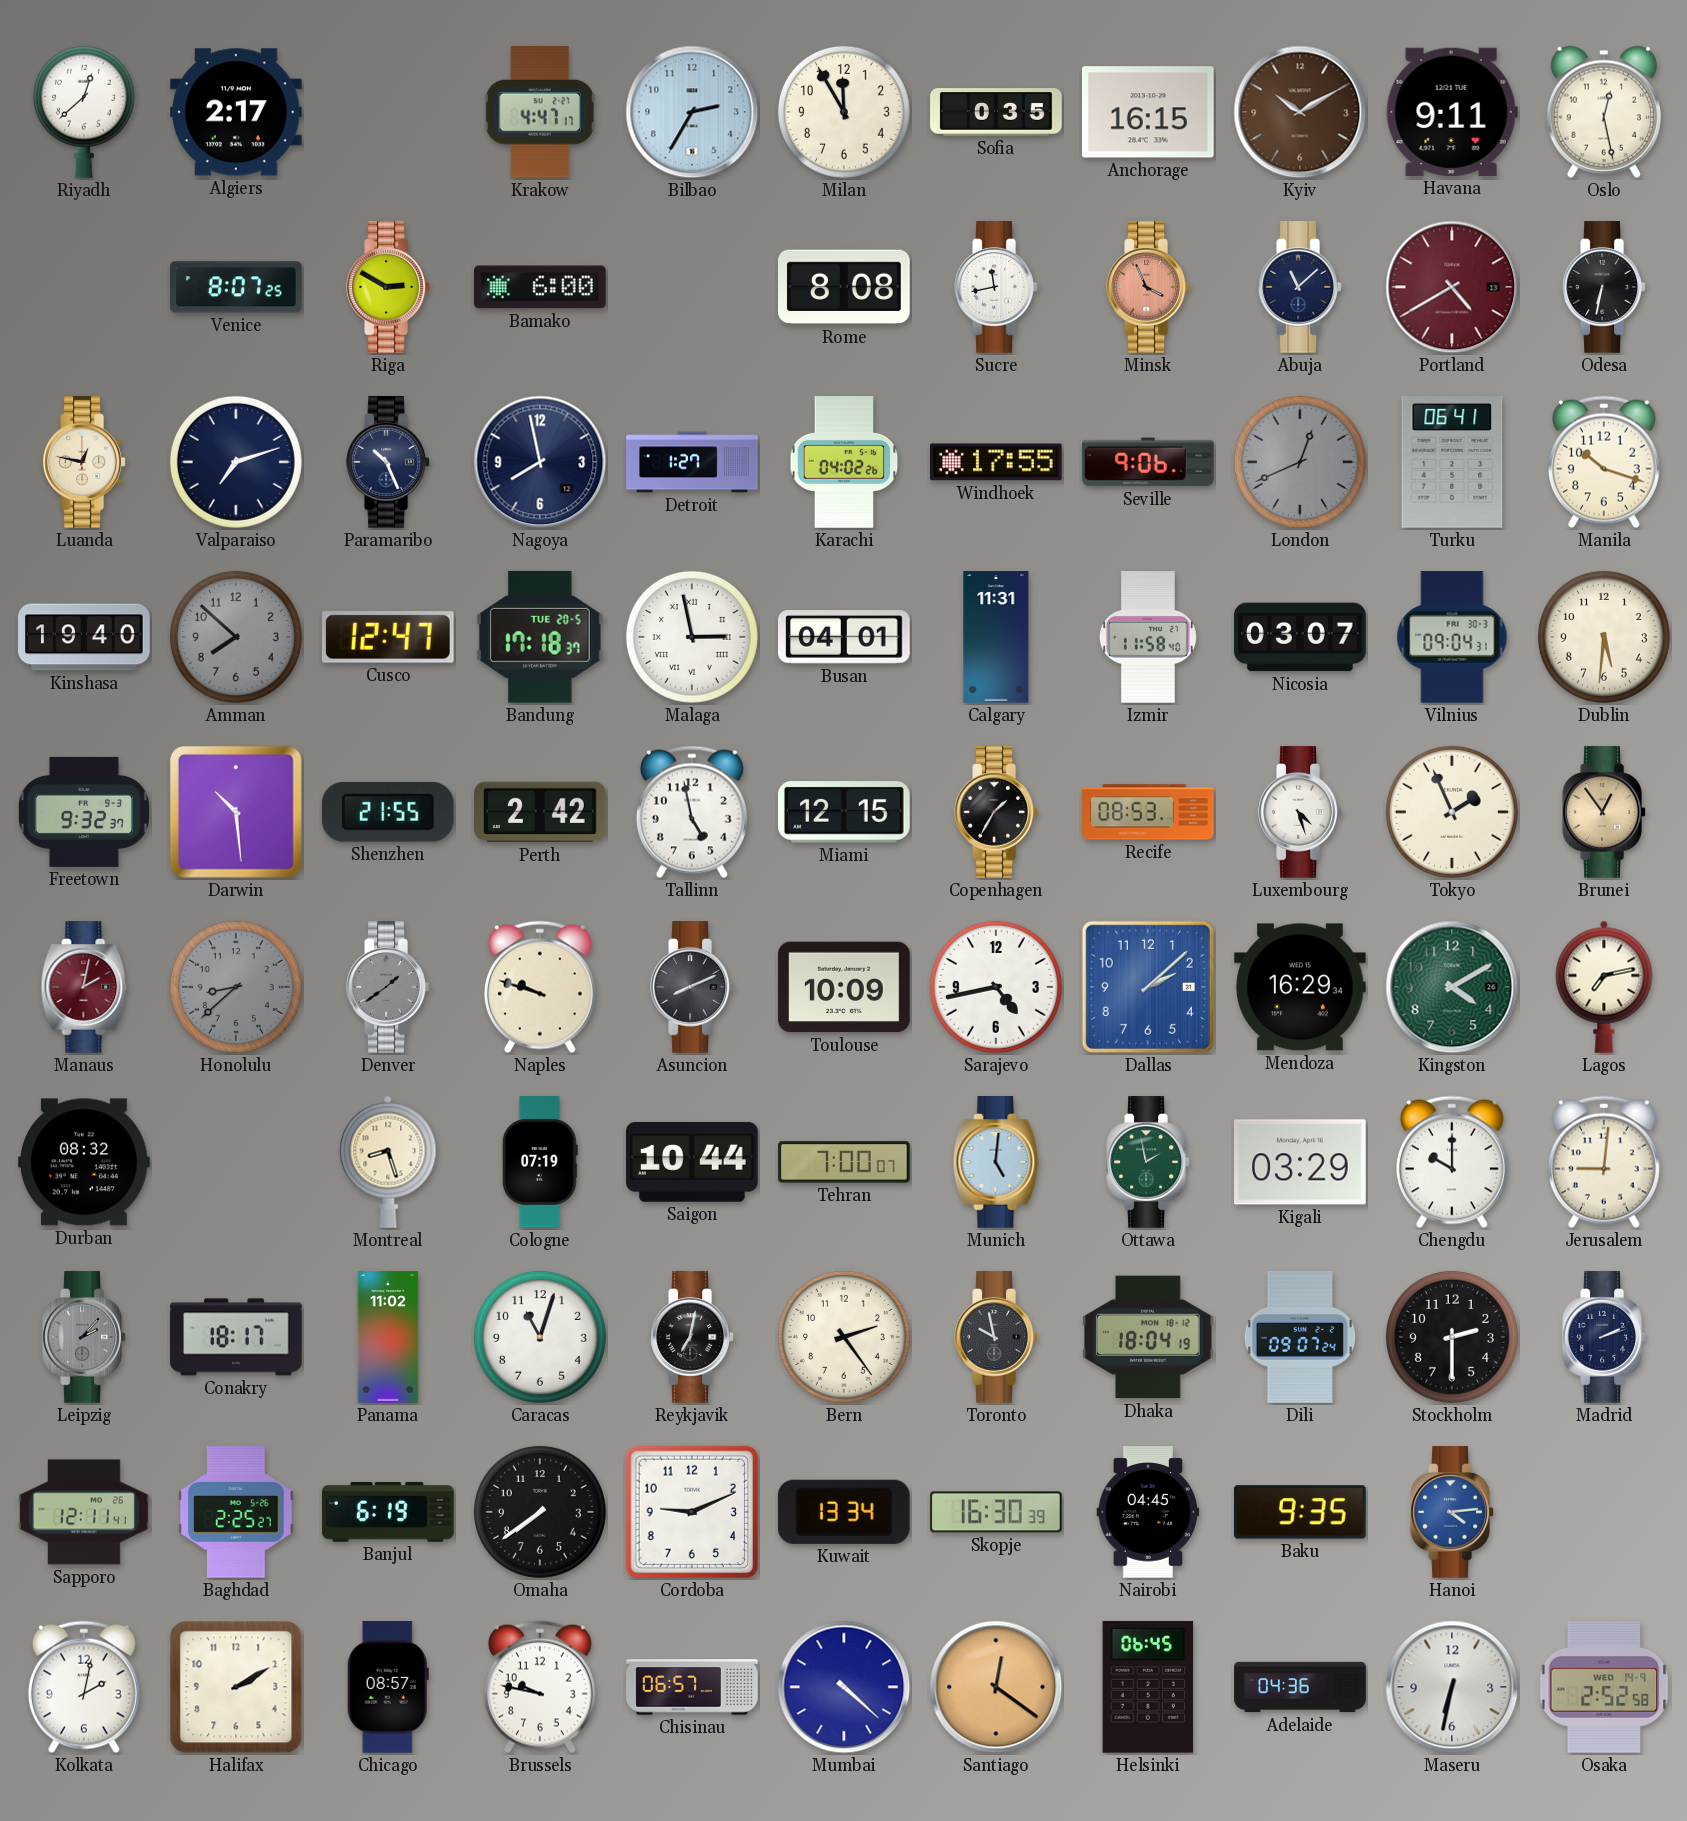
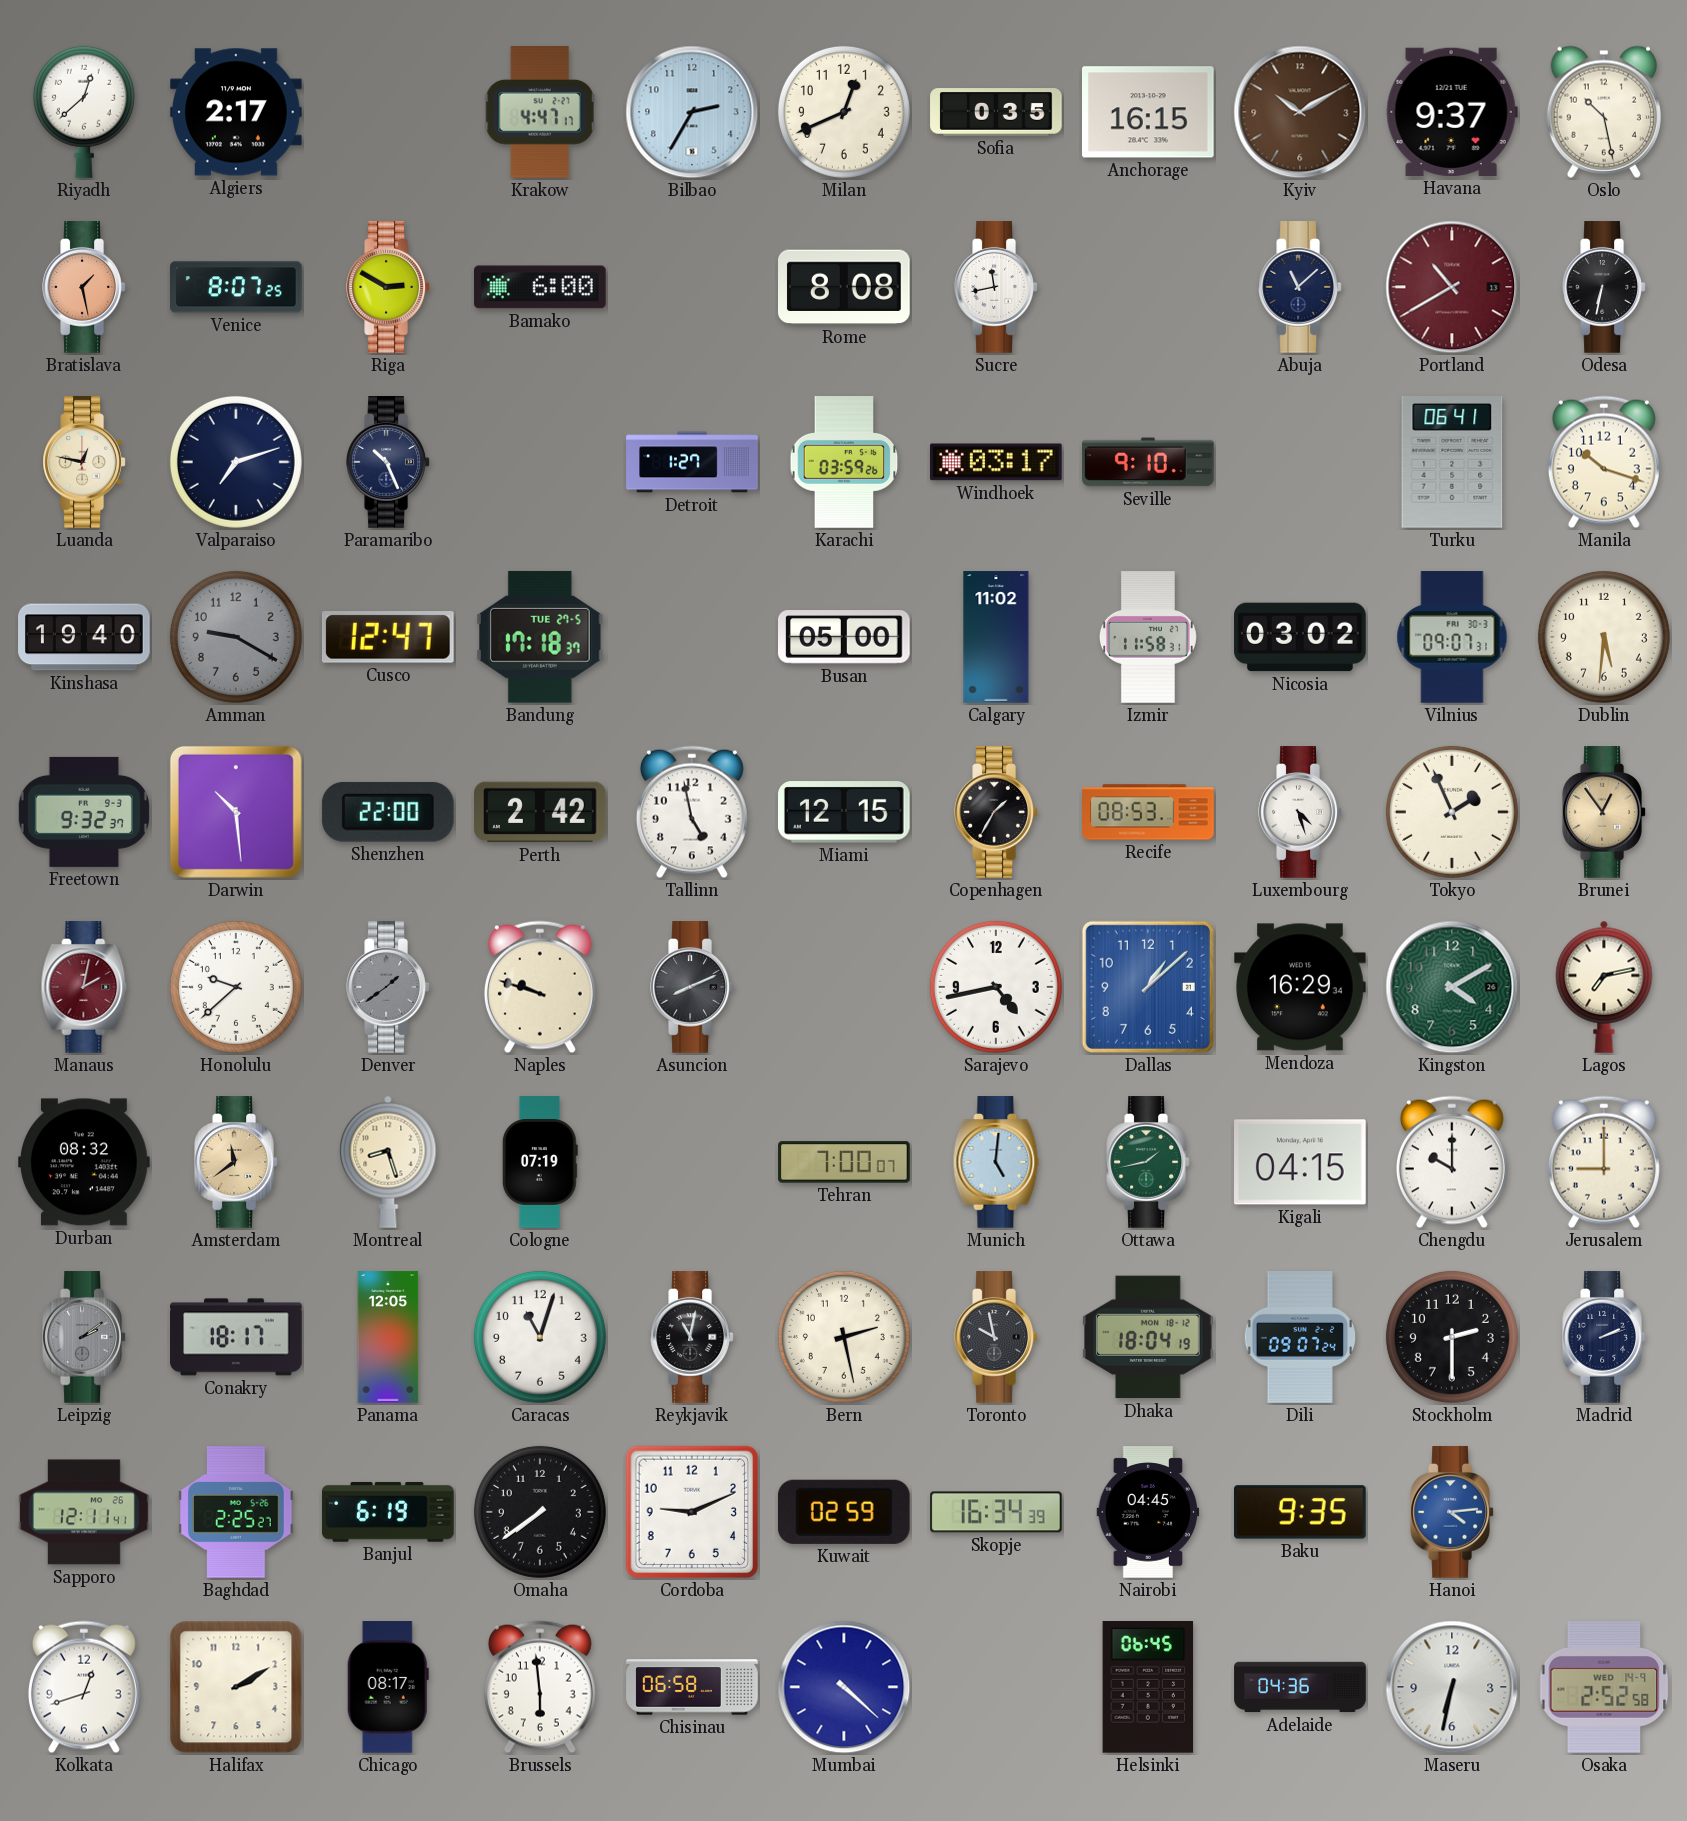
Milan: 11:55 -> 12:41 (844, 112)
Havana: 9:11 -> 9:37 (1452, 112)
Oslo: 12:28 -> 10:28 (1604, 112)
Bratislava: none -> 1:28 (84, 287)
Minsk: 3:56 -> none (1148, 287)
Portland: 4:40 -> 10:40 (1452, 287)
Nagoya: 7:58 -> none (540, 462)
Karachi: 04:02 -> 03:59 (844, 462)
Windhoek: 17:55 -> 03:17 (996, 462)
Seville: 9:06 -> 9:10 (1148, 462)
London: 12:41 -> none (1300, 462)
Amman: 7:52 -> 9:20 (236, 637)
Bandung date: TUE 20-5 -> TUE 27-5 (540, 637)
Malaga: 2:58 -> none (692, 637)
Busan: 04:01 -> 05:00 (845, 637)
Calgary: 11:31 -> 11:02 (996, 637)
Izmir: 11:58:40 -> 11:58:31 (1148, 637)
Nicosia: 03:07 -> 03:02 (1300, 637)
Vilnius: 09:04 -> 09:07 (1452, 637)
Shenzhen: 21:55 -> 22:00 (388, 812)
Honolulu: 8:38 -> 9:38 (236, 987)
Honolulu dial: grey -> white (236, 987)
Toulouse: 10:09 -> none (844, 987)
Dallas: 2:08 -> 1:08 (1148, 987)
Amsterdam: none -> 11:39 (236, 1162)
Saigon: 10:44 -> none (693, 1163)
Ottawa: 1:58 -> 1:43 (1148, 1162)
Kigali: 03:29 -> 04:15 (1301, 1162)
Jerusalem: 9:01 -> 9:00 (1604, 1162)
Leipzig: 2:07 -> 2:09 (84, 1337)
Panama: 11:02 -> 12:05 (388, 1337)
Reykjavik: 7:02 -> 11:02 (692, 1337)
Bern: 2:24 -> 2:28 (844, 1337)
Kuwait: 13:34 -> 02:59 (844, 1512)
Skopje: 16:30 -> 16:34 (996, 1512)
Kolkata: 2:02 -> 12:42 (84, 1687)
Chicago: 08:57 -> 08:17 (388, 1687)
Brussels: 9:47 -> 5:59 (540, 1687)
Chisinau: 06:57 -> 06:58 (692, 1687)
Santiago: 12:21 -> none (996, 1687)
